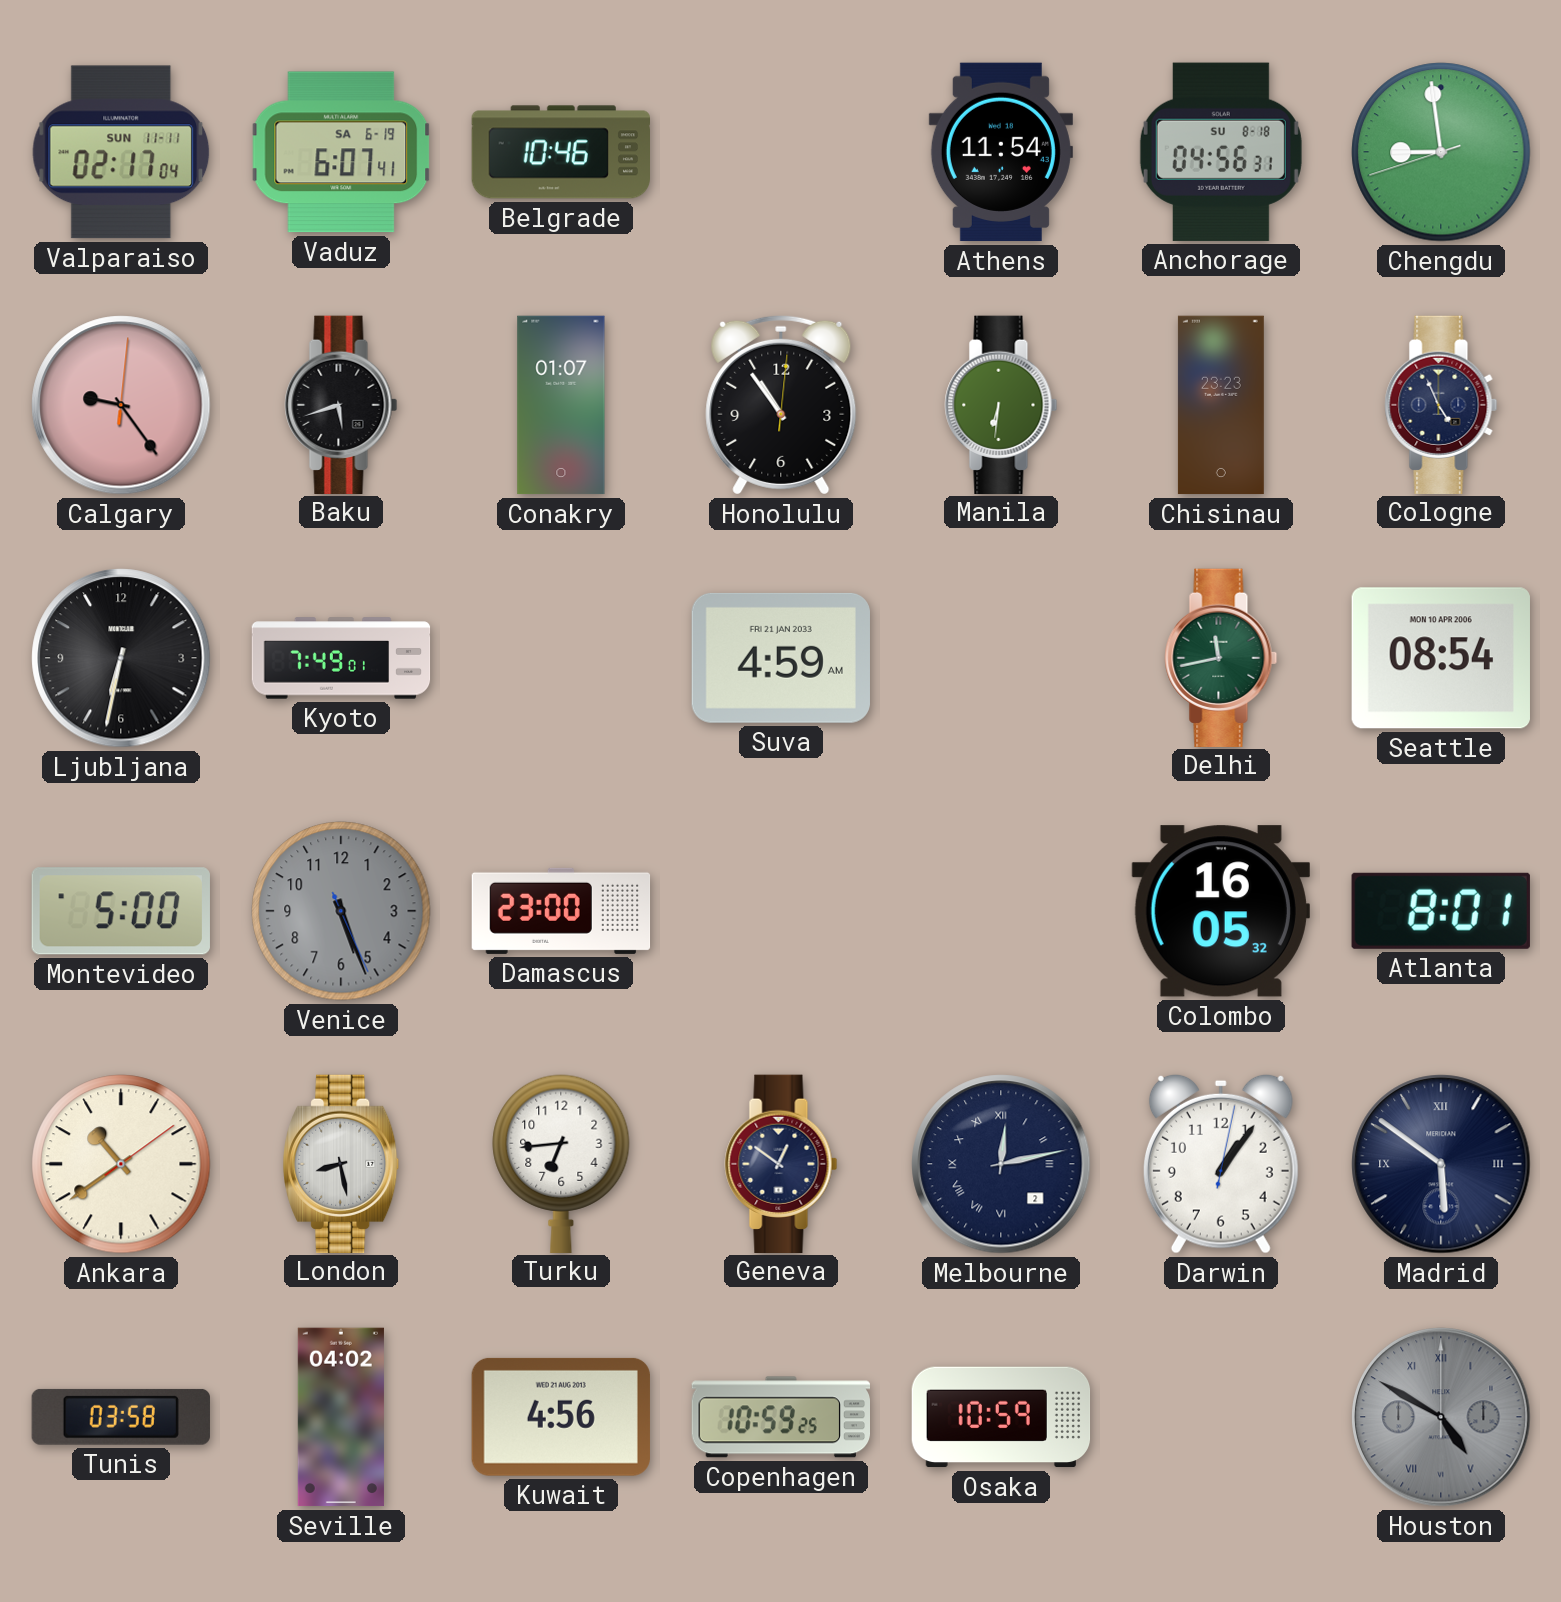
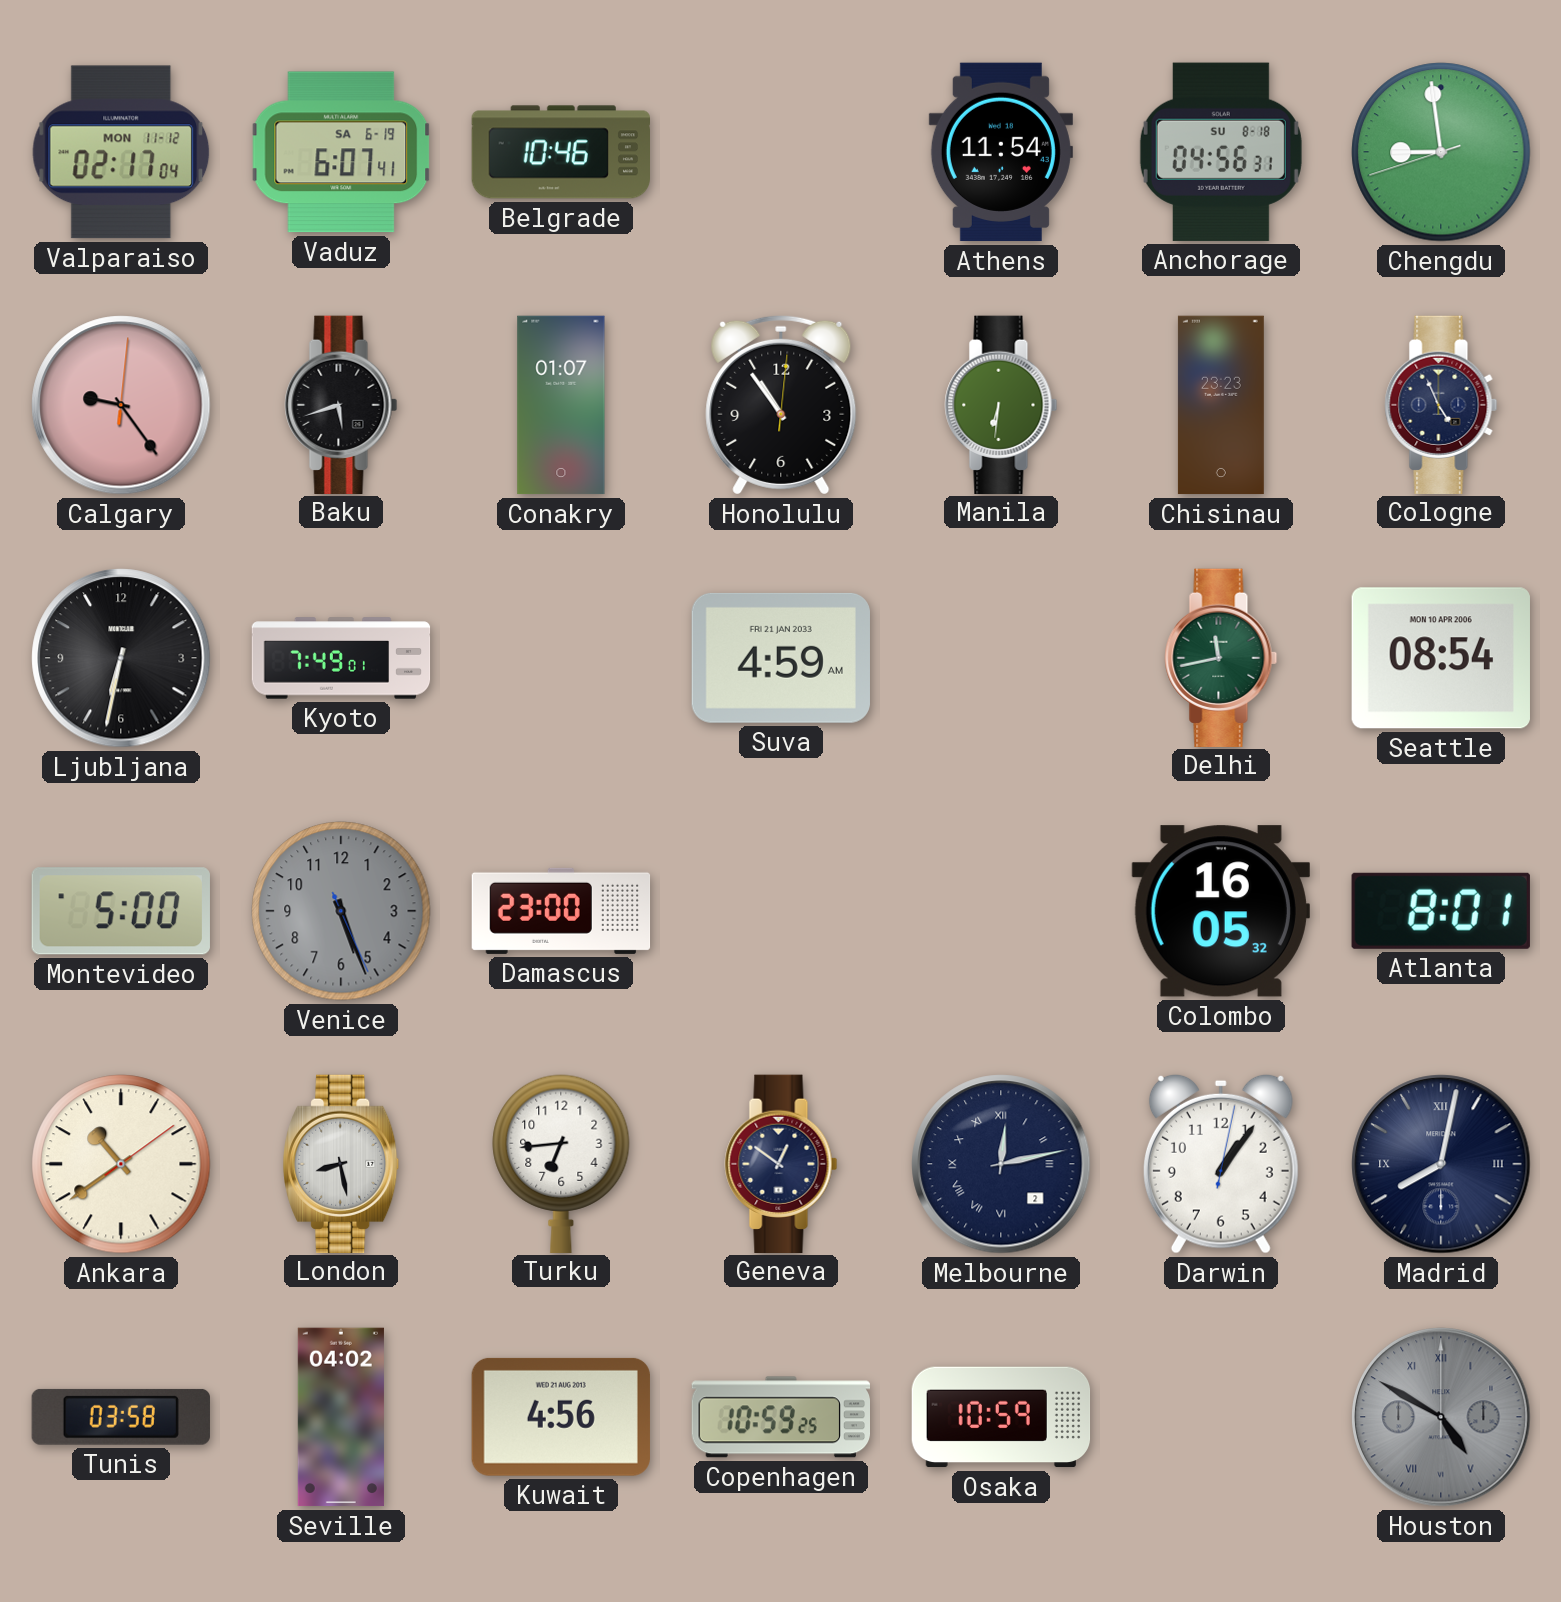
Valparaiso date: SUN 11-11 -> MON 11-12 (121, 152)
Madrid: 5:51 -> 8:02 (1441, 1164)
